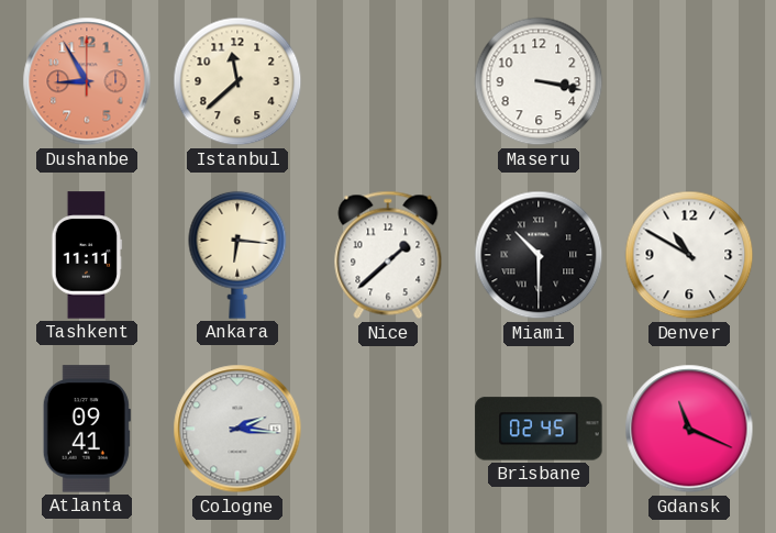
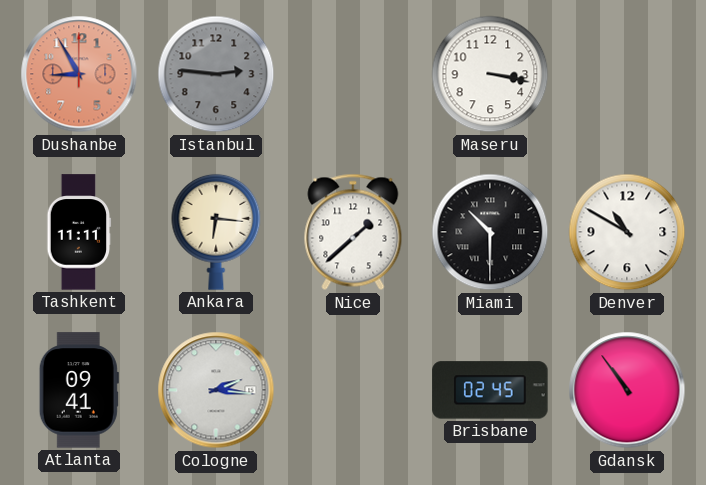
Istanbul: 11:38 -> 2:46 (216, 74)
Istanbul dial: cream -> grey (216, 74)
Gdansk: 11:19 -> 10:54 (627, 390)
